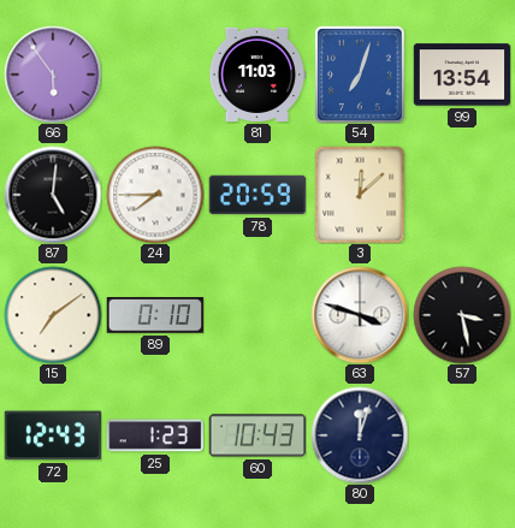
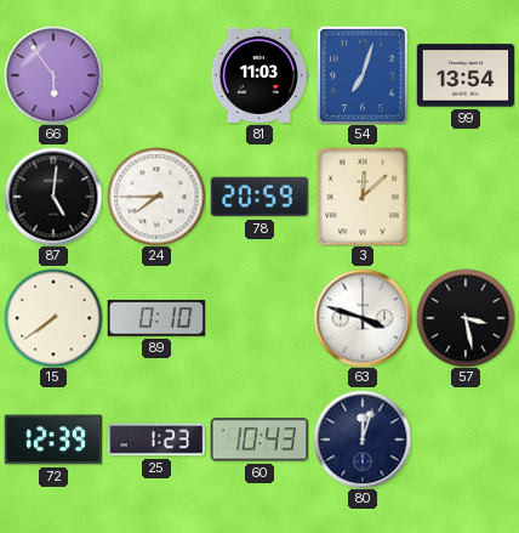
15: 7:09 -> 7:39 (53, 318)
72: 12:43 -> 12:39 (53, 440)
